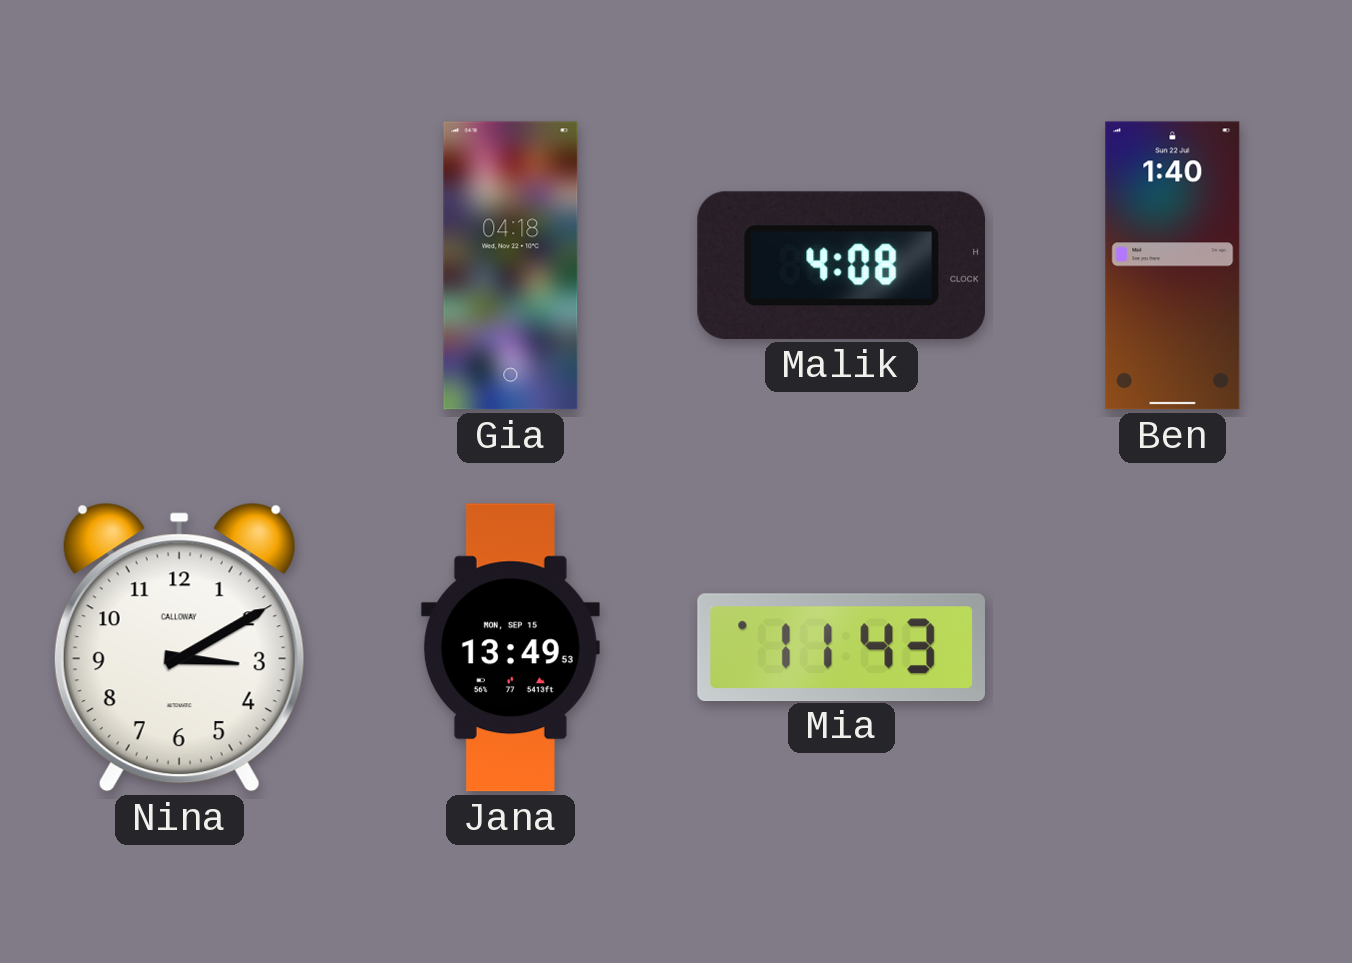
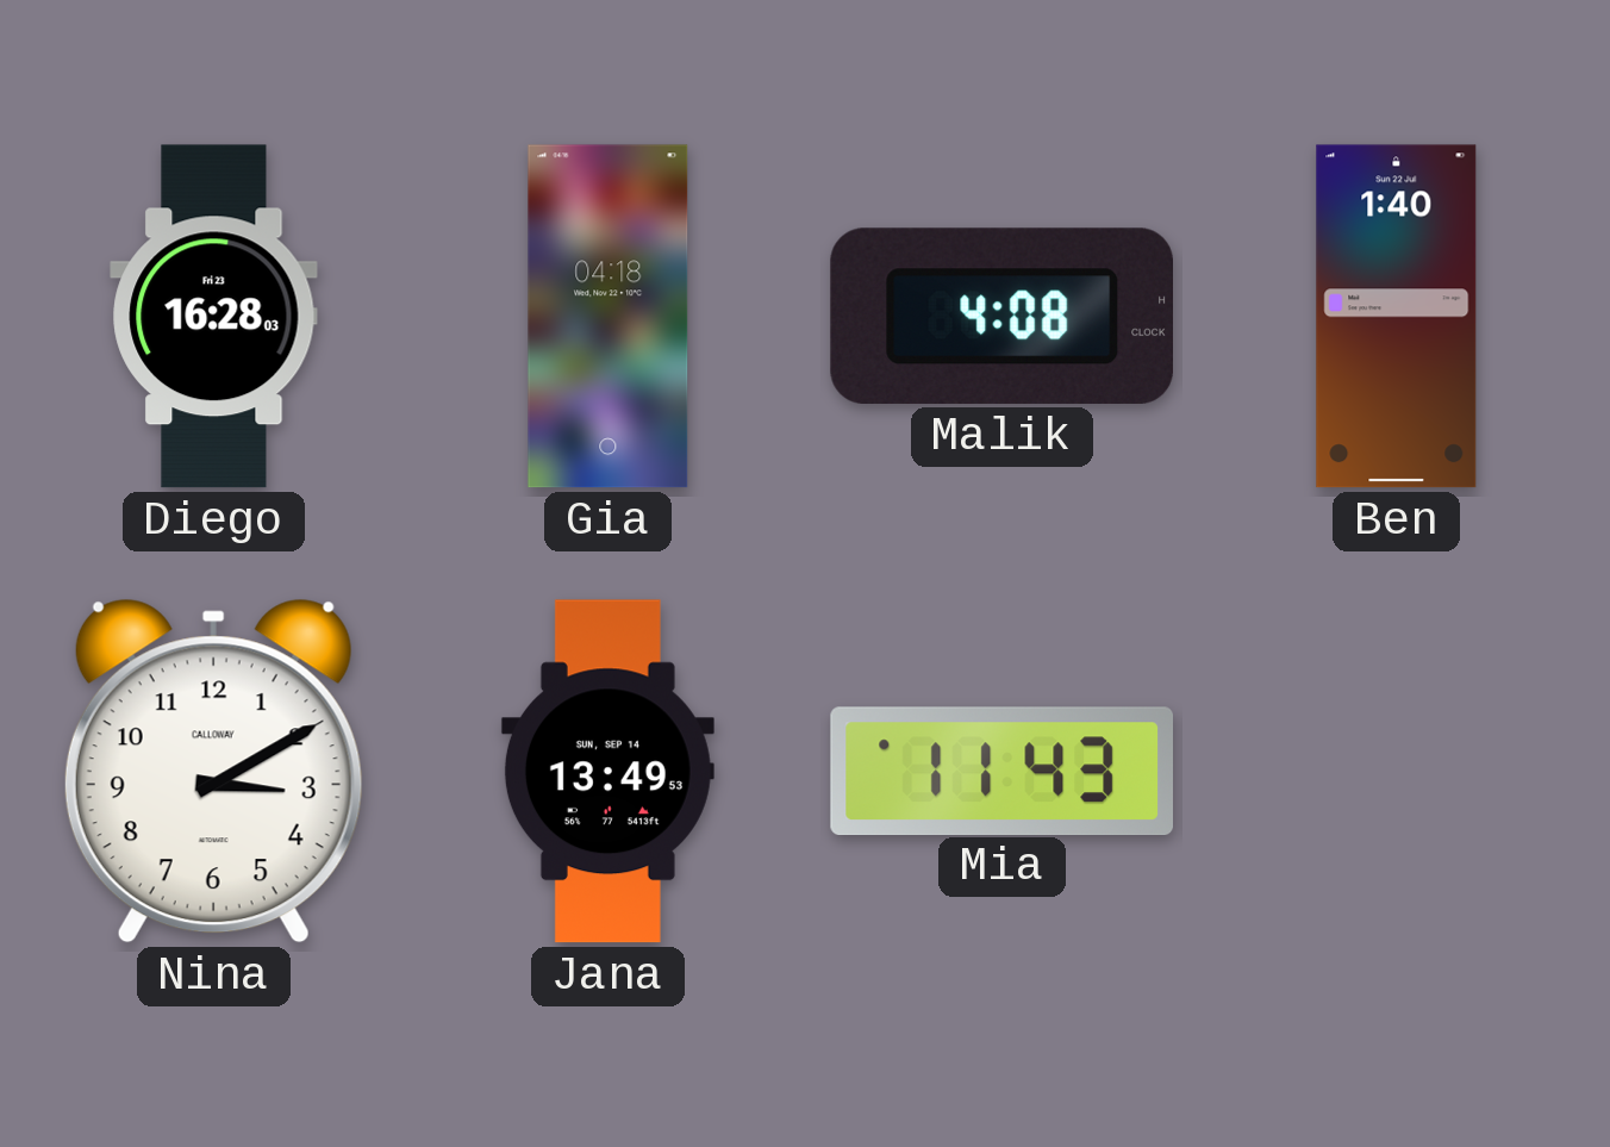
Diego: none -> 16:28 (214, 317)
Jana date: MON, SEP 15 -> SUN, SEP 14 (607, 772)
